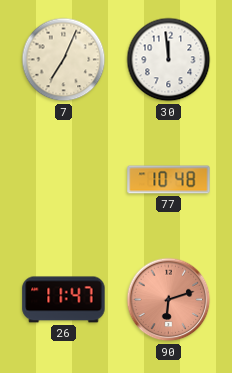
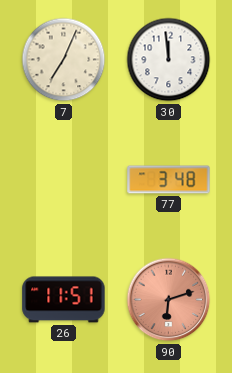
77: 10:48 -> 3:48 (169, 180)
26: 11:47 -> 11:51 (64, 300)
